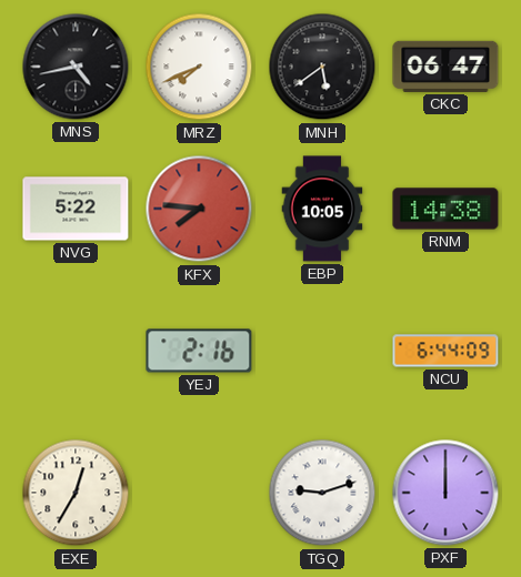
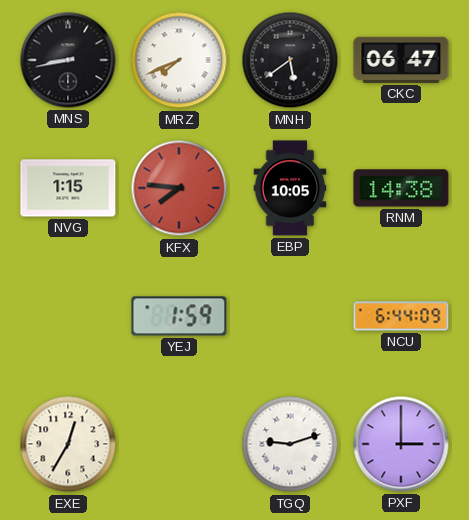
MNS: 4:43 -> 8:43 (68, 60)
NVG: 5:22 -> 1:15 (68, 188)
YEJ: 2:16 -> 1:59 (179, 316)
PXF: 12:00 -> 3:00 (401, 444)
